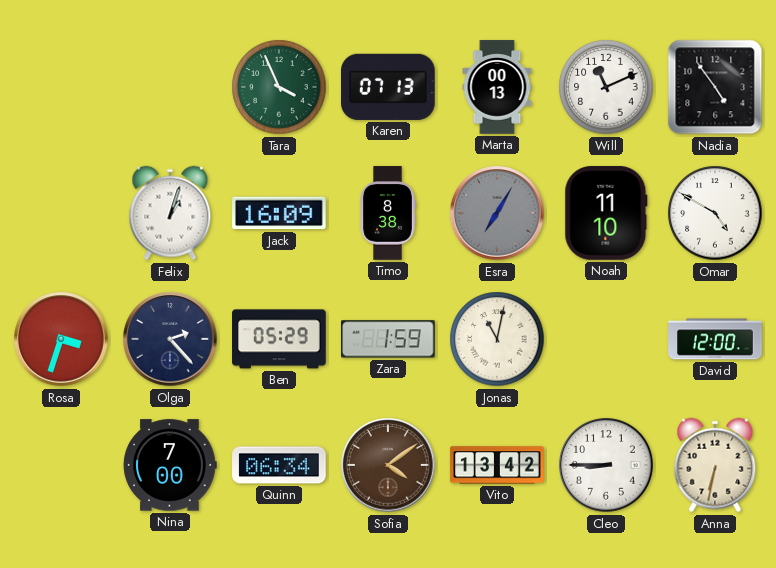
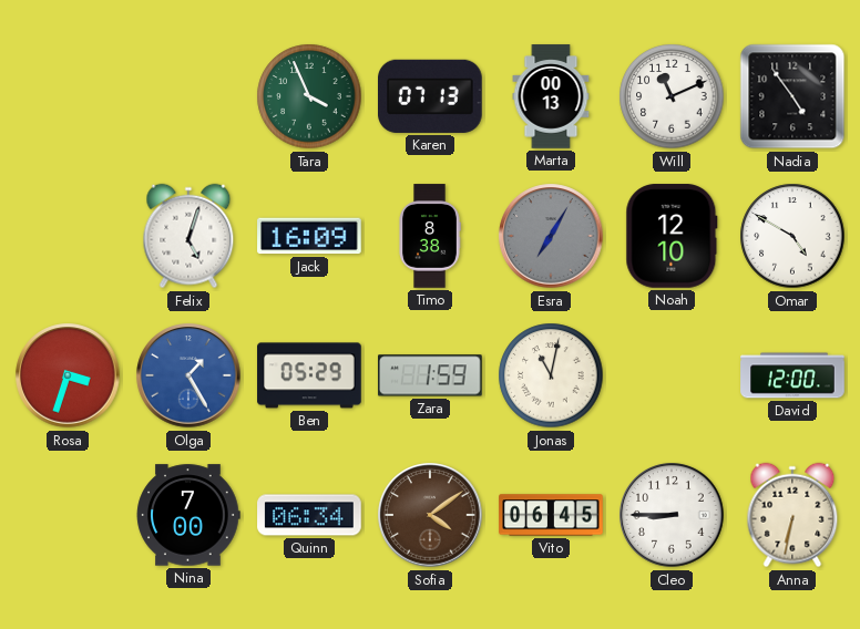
Felix: 1:03 -> 5:03 (188, 236)
Noah: 11:10 -> 12:10 (672, 236)
Olga: 2:23 -> 1:25 (188, 375)
Olga dial: navy -> blue (188, 375)
Vito: 13:42 -> 06:45 (551, 515)
